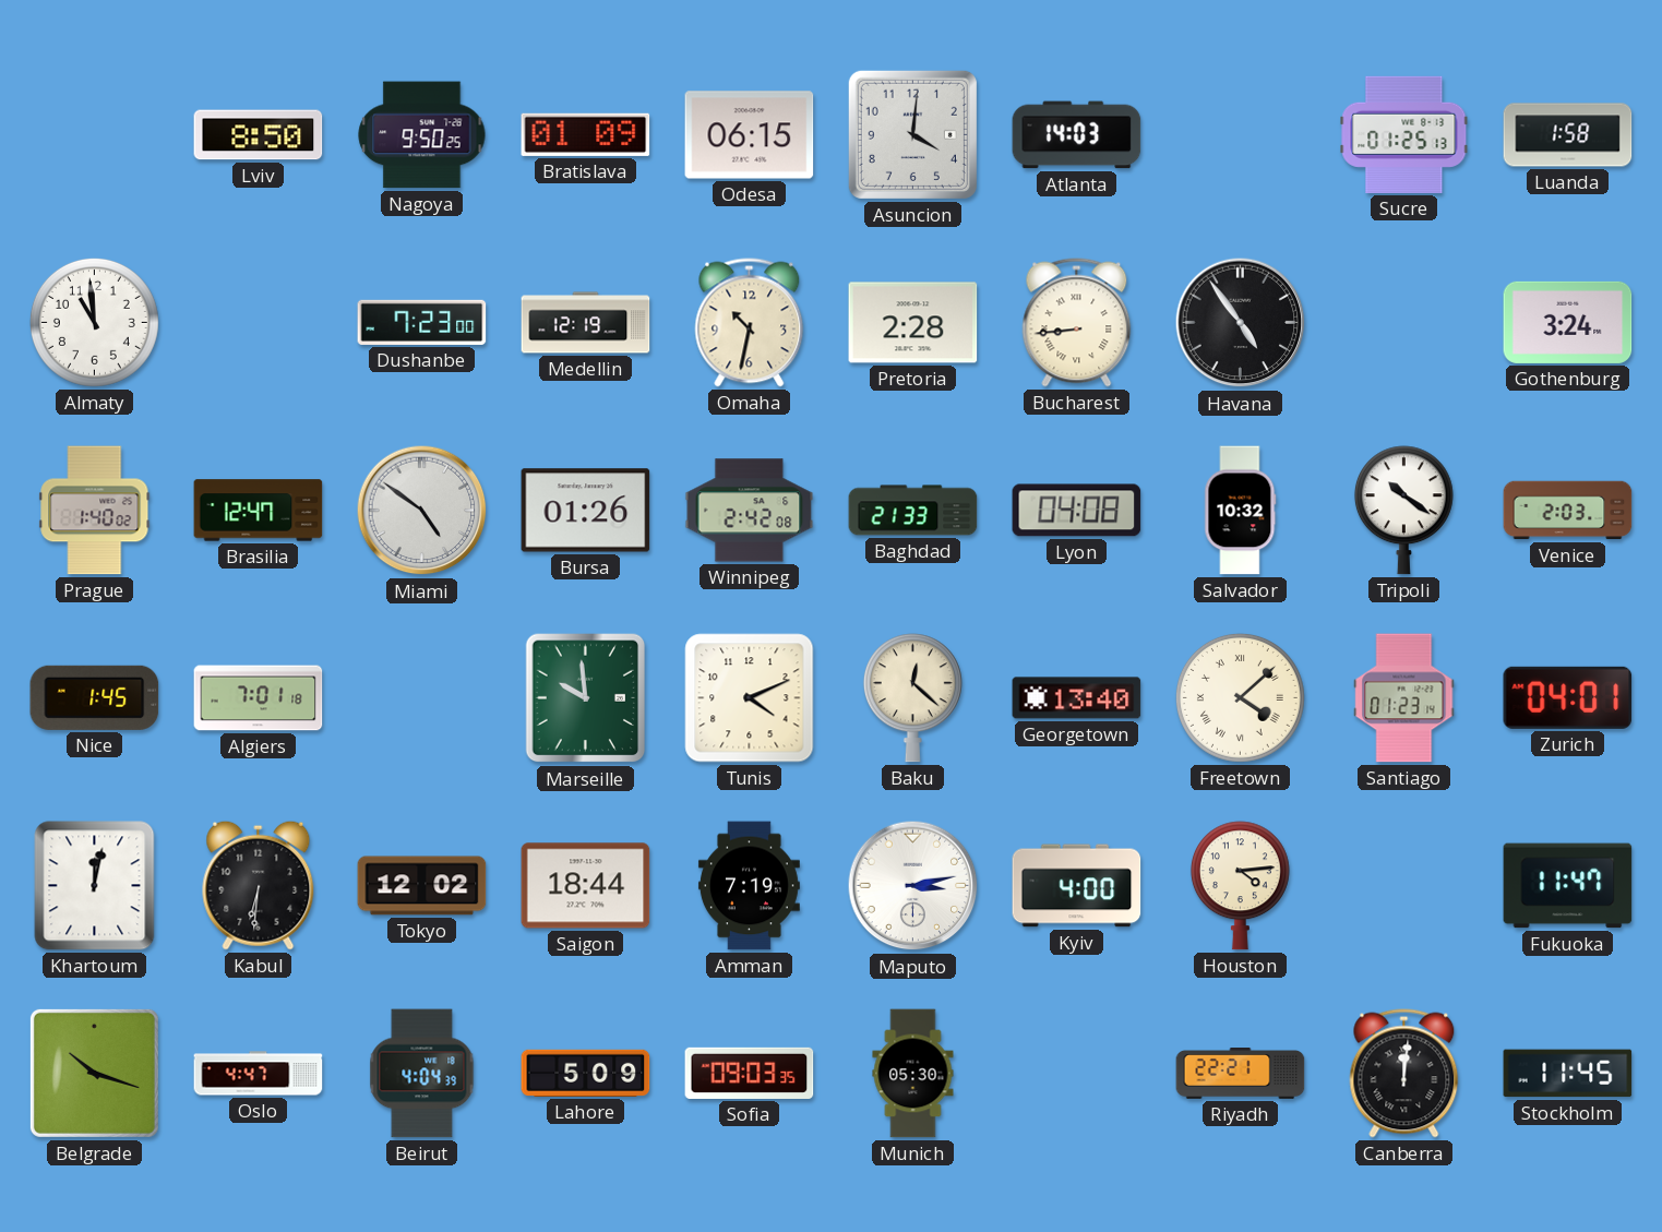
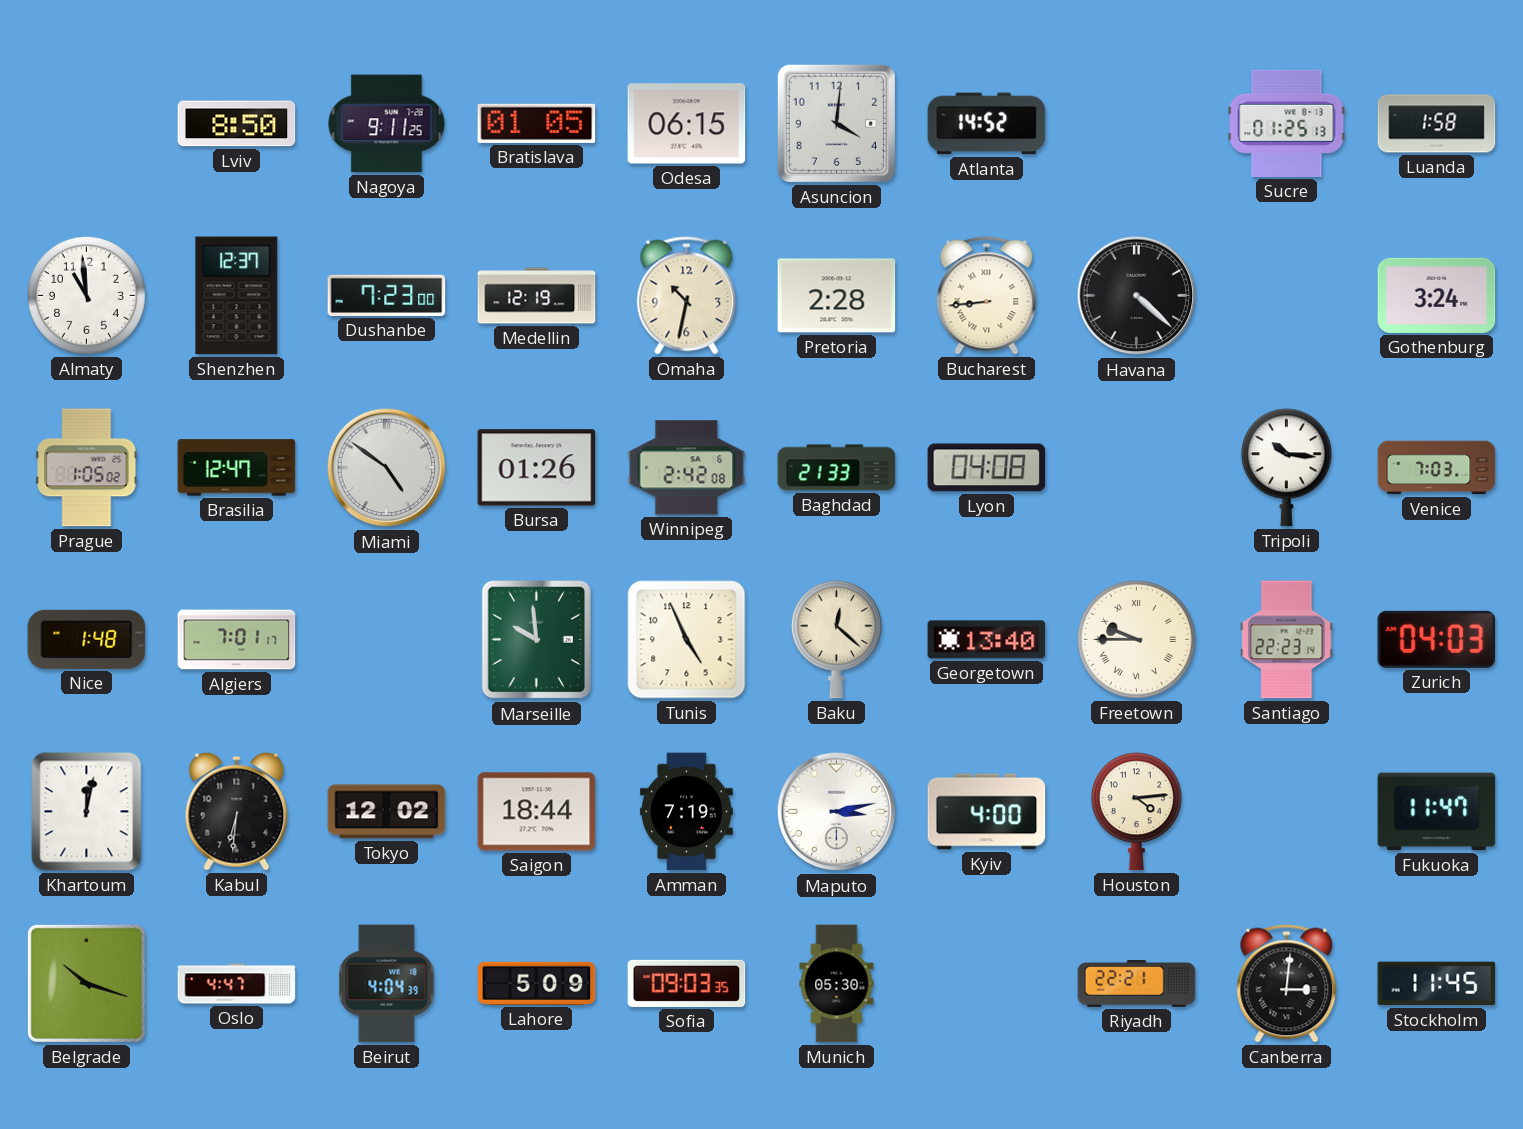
Nagoya: 9:50 -> 9:11 (387, 124)
Bratislava: 01:09 -> 01:05 (537, 123)
Atlanta: 14:03 -> 14:52 (987, 124)
Shenzhen: none -> 12:37 (237, 296)
Havana: 4:54 -> 4:22 (1137, 296)
Prague: 1:40 -> 1:05 (87, 468)
Salvador: 10:32 -> none (1241, 511)
Tripoli: 10:21 -> 10:16 (1286, 468)
Venice: 2:03 -> 7:03 (1437, 468)
Nice: 1:45 -> 1:48 (87, 639)
Algiers: 7:01:18 -> 7:01:17 (237, 640)
Tunis: 4:11 -> 4:56 (687, 640)
Freetown: 4:08 -> 9:45 (1136, 639)
Santiago: 01:23 -> 22:23 (1287, 640)
Zurich: 04:01 -> 04:03 (1437, 639)
Canberra: 12:01 -> 3:01 (1287, 984)
